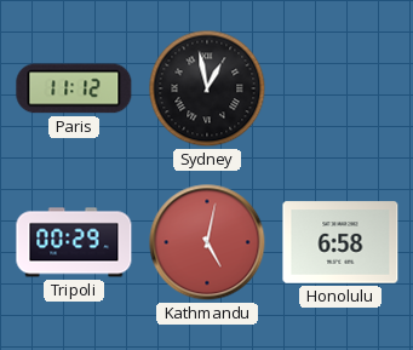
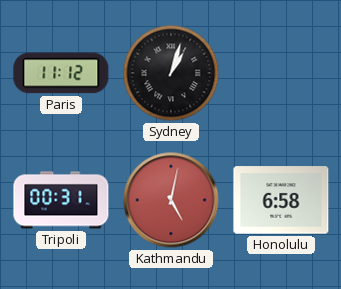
Sydney: 12:58 -> 1:03 (171, 73)
Tripoli: 00:29 -> 00:31 (61, 200)
